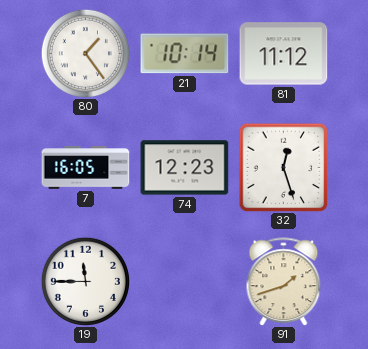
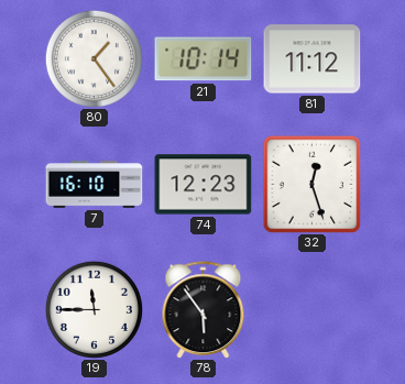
7: 16:05 -> 16:10 (95, 185)
78: none -> 5:54 (204, 310)
91: 1:42 -> none (284, 282)
